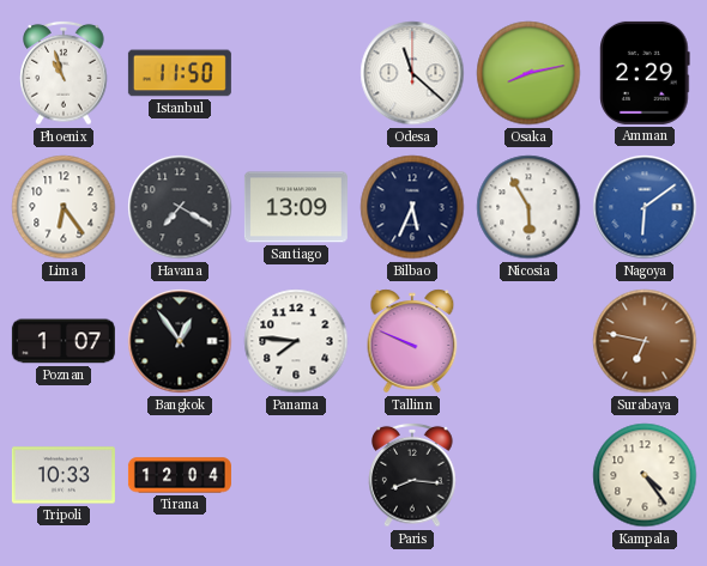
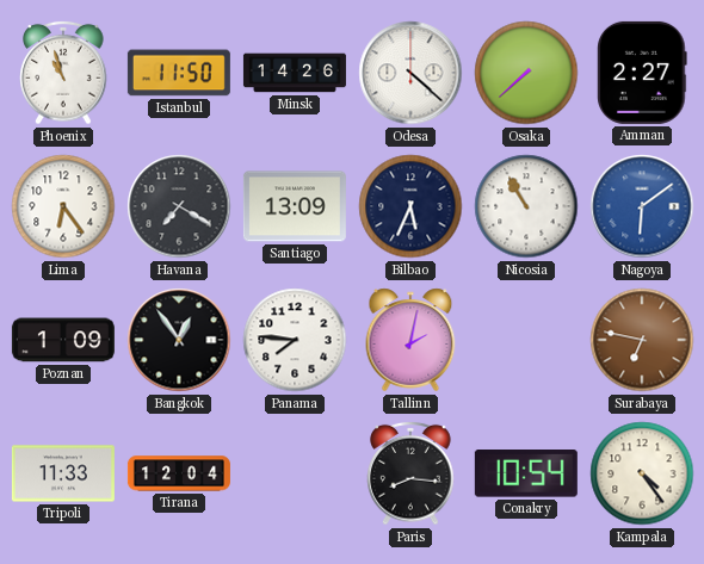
Minsk: none -> 14:26 (295, 73)
Odesa: 11:22 -> 4:22 (410, 73)
Osaka: 8:13 -> 7:38 (526, 73)
Amman: 2:29 -> 2:27 (642, 73)
Nicosia: 5:55 -> 10:55 (526, 206)
Poznan: 1:07 -> 1:09 (63, 340)
Tallinn: 9:49 -> 2:02 (410, 340)
Tripoli: 10:33 -> 11:33 (63, 473)
Conakry: none -> 10:54 (526, 475)
